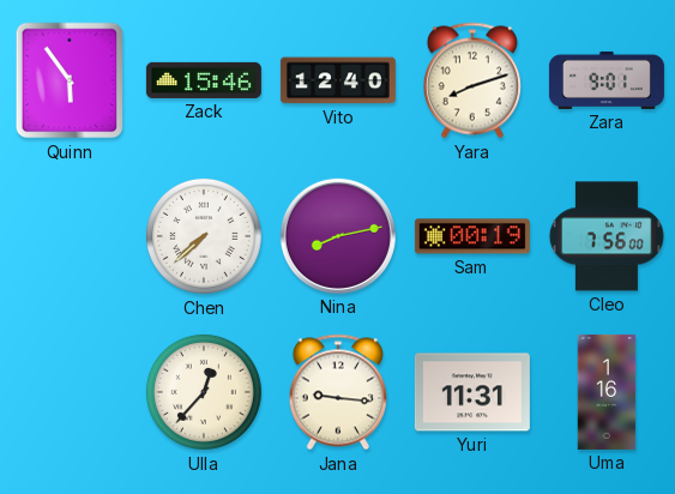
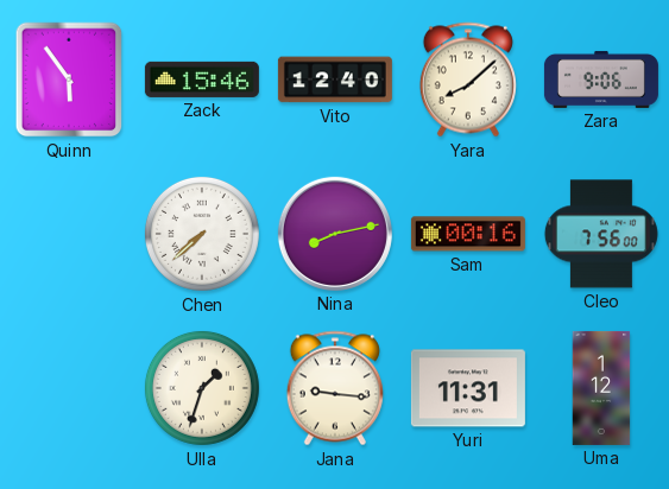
Yara: 8:12 -> 8:08 (468, 80)
Zara: 9:01 -> 9:06 (601, 80)
Sam: 00:19 -> 00:16 (468, 234)
Ulla: 12:37 -> 1:33 (202, 388)
Uma: 1:16 -> 1:12 (601, 388)
